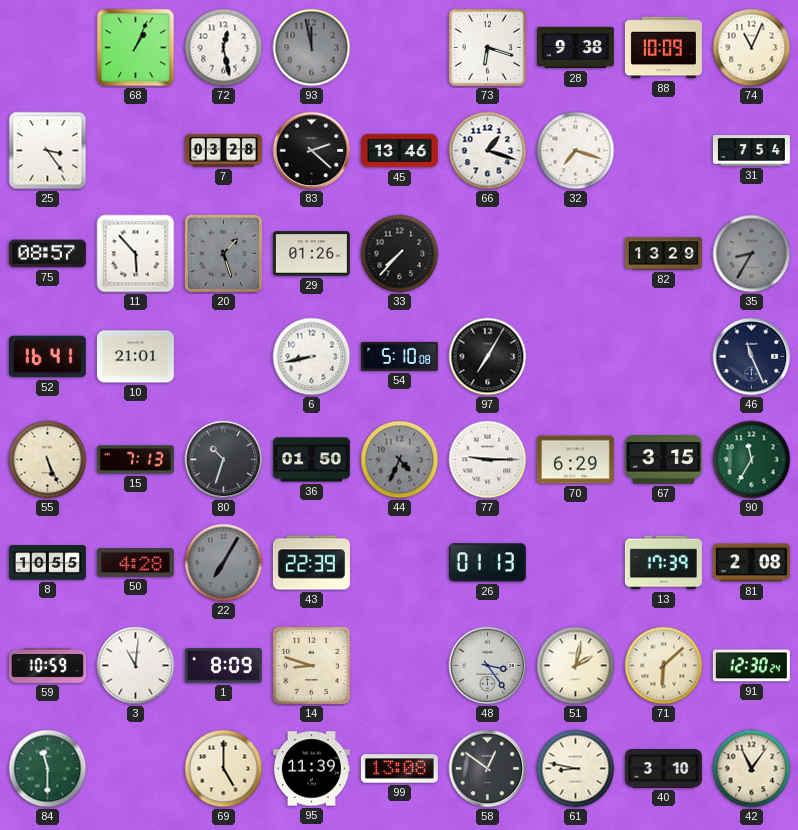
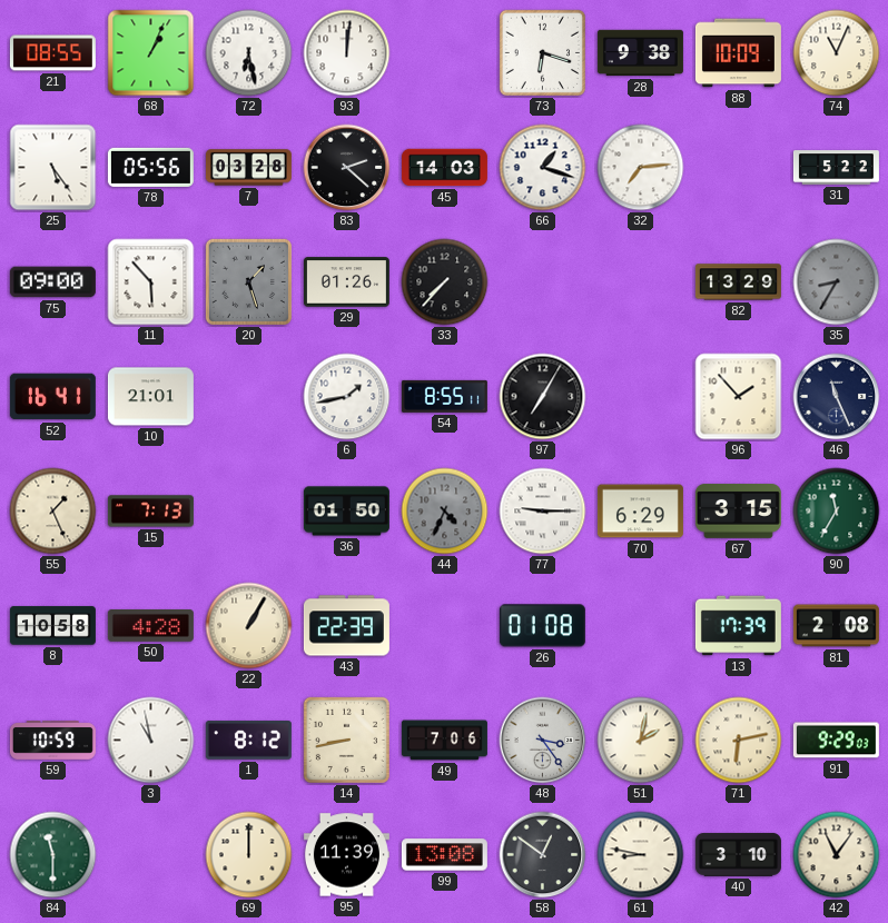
21: none -> 08:55 (52, 53)
72: 12:28 -> 6:28 (249, 53)
93: 11:58 -> 12:01 (347, 53)
93 dial: grey -> white (347, 53)
25: 3:24 -> 5:24 (53, 168)
78: none -> 05:56 (150, 167)
45: 13:46 -> 14:03 (444, 168)
32: 7:18 -> 7:14 (641, 168)
31: 7:54 -> 5:22 (836, 168)
75: 08:57 -> 09:00 (52, 282)
6: 8:43 -> 1:43 (347, 397)
54: 5:10 -> 8:55 (444, 396)
96: none -> 1:53 (739, 397)
55: 5:26 -> 1:26 (53, 512)
80: 10:33 -> none (224, 460)
8: 10:55 -> 10:58 (52, 626)
22: 7:05 -> 1:05 (249, 626)
22 dial: grey -> cream (249, 626)
26: 01:13 -> 01:08 (542, 626)
3: 11:01 -> 10:58 (151, 741)
1: 8:09 -> 8:12 (248, 741)
14: 8:48 -> 8:43 (346, 740)
49: none -> 7:06 (444, 741)
71: 6:08 -> 6:13 (739, 741)
91: 12:30 -> 9:29 (836, 741)
69: 5:00 -> 12:00 (249, 855)
